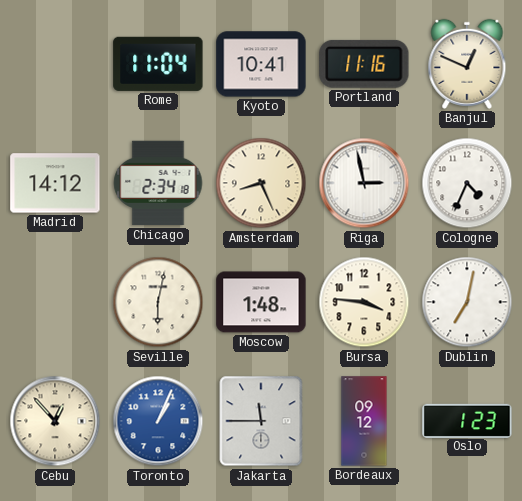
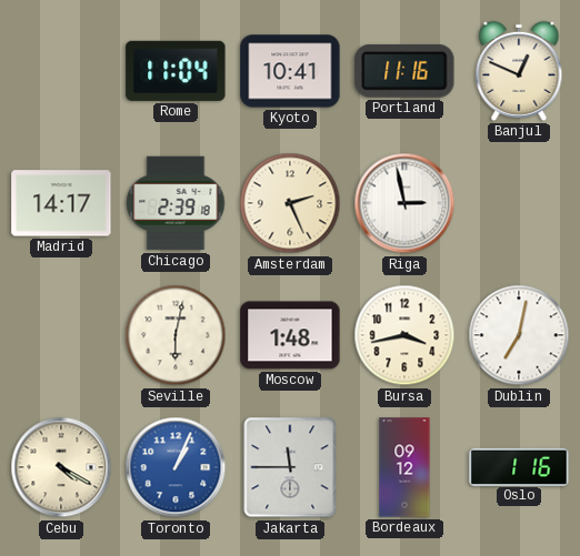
Madrid: 14:12 -> 14:17 (61, 203)
Chicago: 2:34 -> 2:39 (176, 203)
Amsterdam: 8:26 -> 2:26 (290, 203)
Cologne: 4:34 -> none (467, 183)
Bursa: 3:46 -> 3:43 (404, 335)
Cebu: 12:53 -> 4:20 (61, 467)
Oslo: 1:23 -> 1:16 (519, 466)
